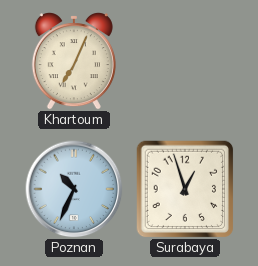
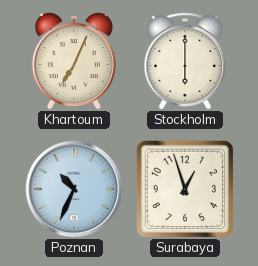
Stockholm: none -> 6:00 (185, 61)
